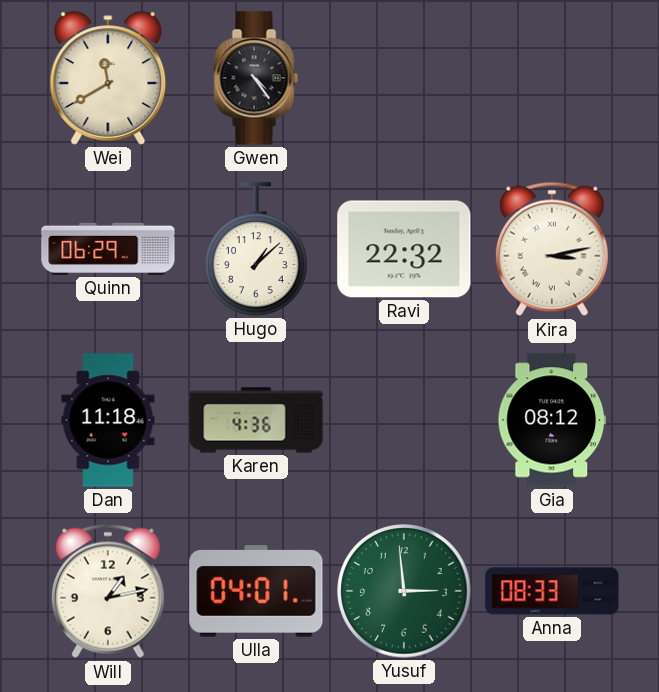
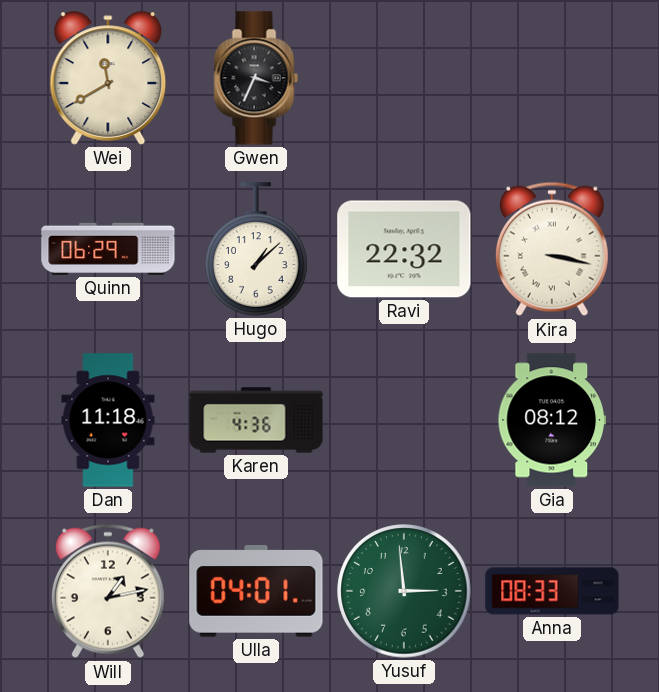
Gwen: 4:24 -> 3:34 (256, 78)
Kira: 3:13 -> 3:17 (552, 249)
